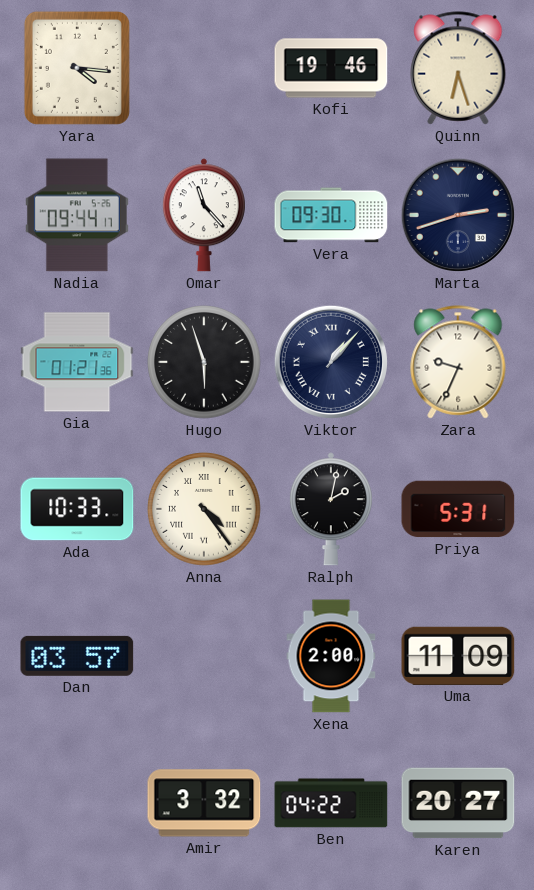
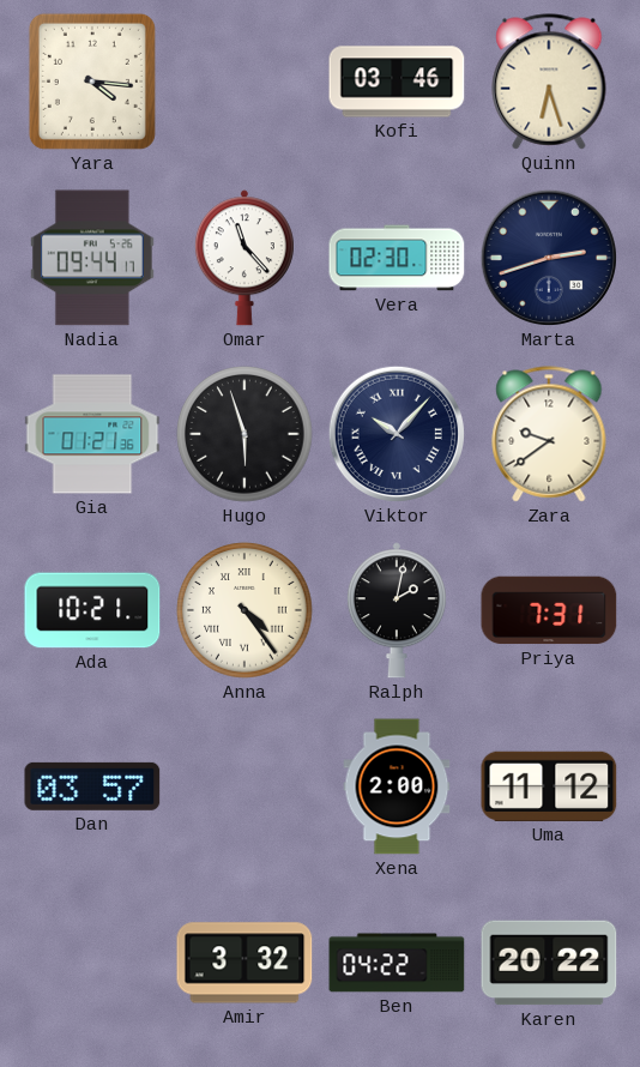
Kofi: 19:46 -> 03:46 (397, 82)
Vera: 09:30 -> 02:30 (397, 258)
Viktor: 1:07 -> 10:07 (397, 434)
Zara: 9:34 -> 9:39 (549, 434)
Ada: 10:33 -> 10:21 (92, 610)
Priya: 5:31 -> 7:31 (549, 610)
Uma: 11:09 -> 11:12 (549, 786)
Karen: 20:27 -> 20:22 (549, 963)
